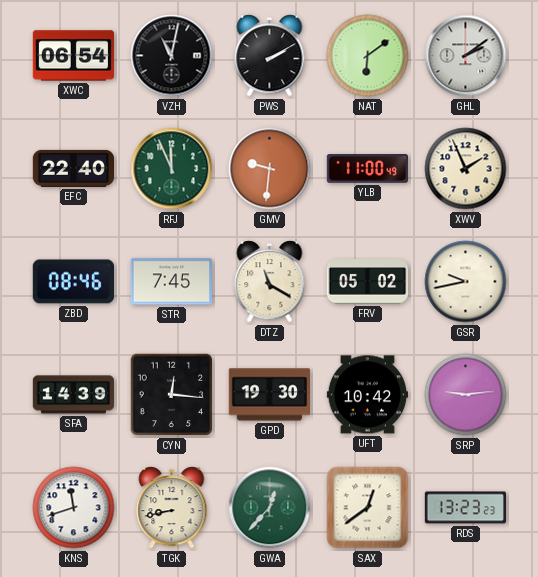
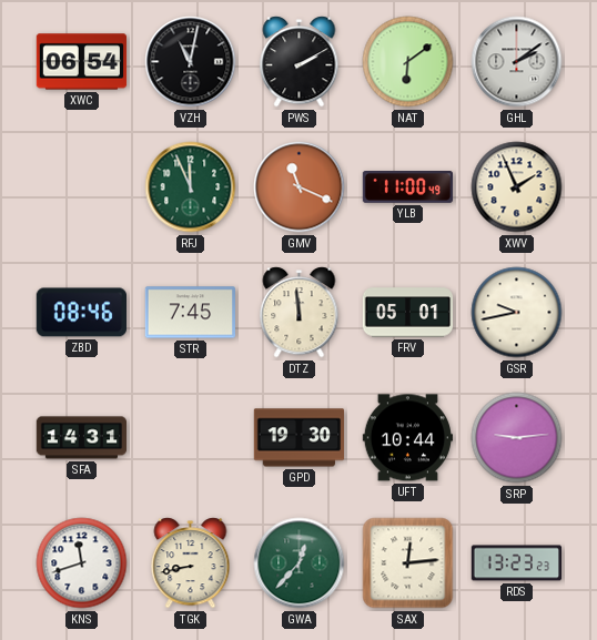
EFC: 22:40 -> none (74, 168)
GMV: 9:31 -> 11:19 (300, 187)
DTZ: 11:20 -> 11:59 (300, 313)
FRV: 05:02 -> 05:01 (408, 313)
SFA: 14:39 -> 14:31 (82, 438)
CYN: 12:16 -> none (172, 395)
UFT: 10:42 -> 10:44 (407, 438)
SAX: 12:39 -> 12:14 (408, 563)
